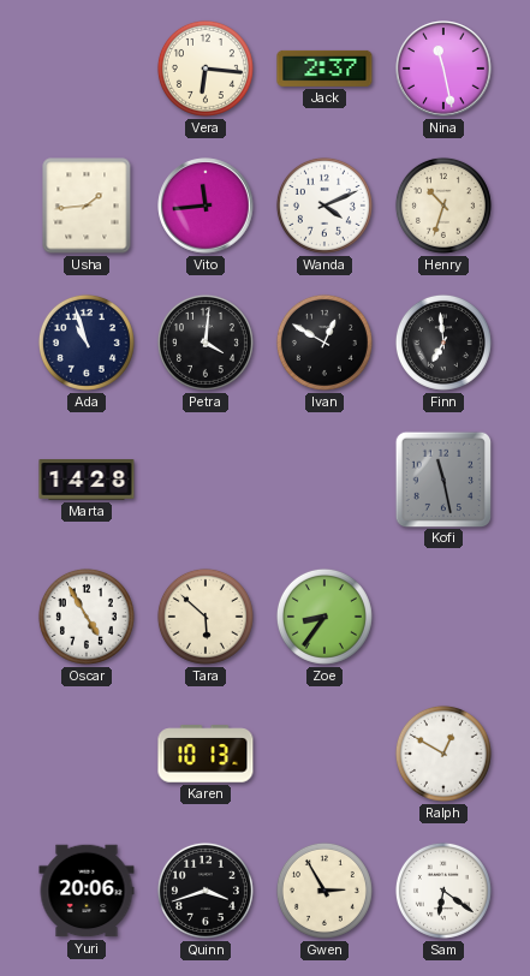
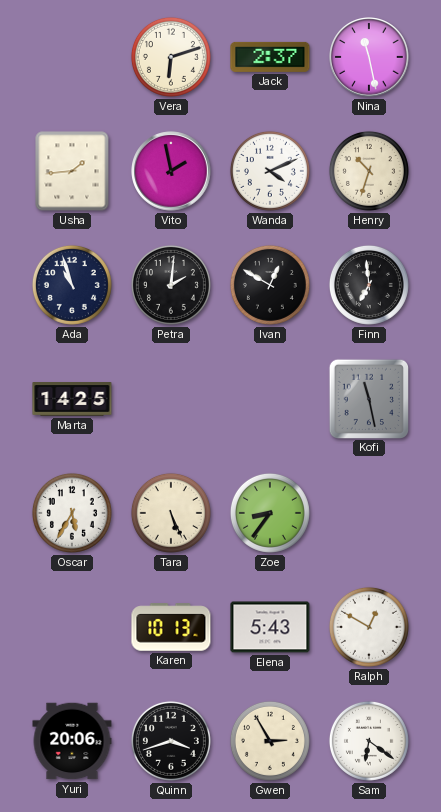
Vera: 6:16 -> 6:12 (171, 57)
Vito: 11:44 -> 1:58 (171, 171)
Petra: 4:01 -> 2:01 (171, 285)
Marta: 14:28 -> 14:25 (72, 399)
Oscar: 4:55 -> 5:35 (72, 513)
Tara: 5:52 -> 5:26 (171, 513)
Elena: none -> 5:43 (270, 627)
